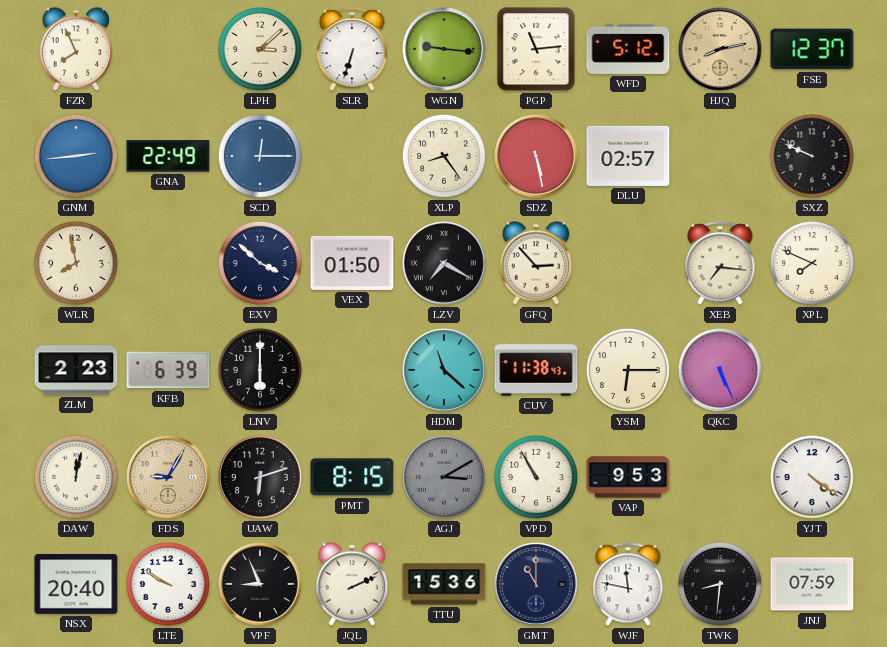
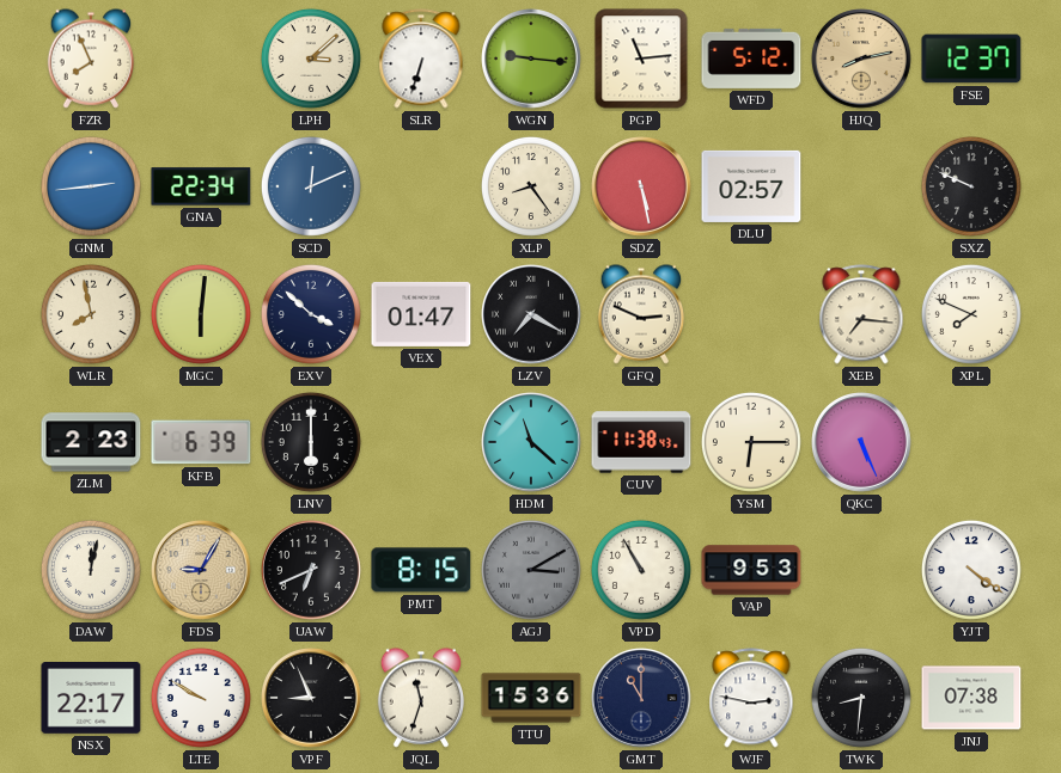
GNA: 22:49 -> 22:34 (201, 186)
SCD: 12:15 -> 12:11 (311, 186)
MGC: none -> 6:01 (201, 314)
VEX: 01:50 -> 01:47 (421, 314)
GFQ: 2:53 -> 2:49 (641, 314)
UAW: 6:12 -> 6:41 (312, 571)
NSX: 20:40 -> 22:17 (91, 699)
JQL: 2:11 -> 11:33 (421, 698)
WJF: 11:47 -> 2:47 (751, 698)
JNJ: 07:59 -> 07:38 (971, 698)
